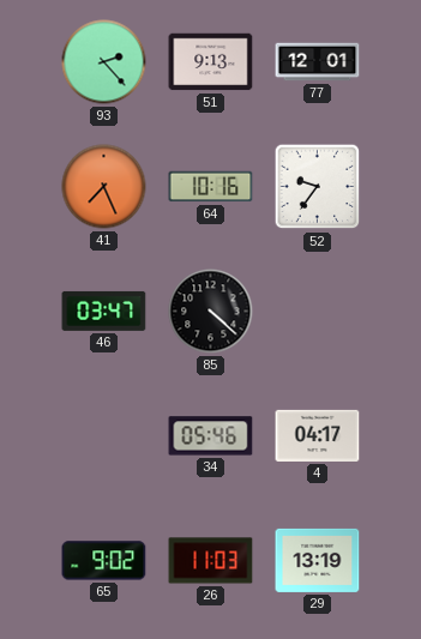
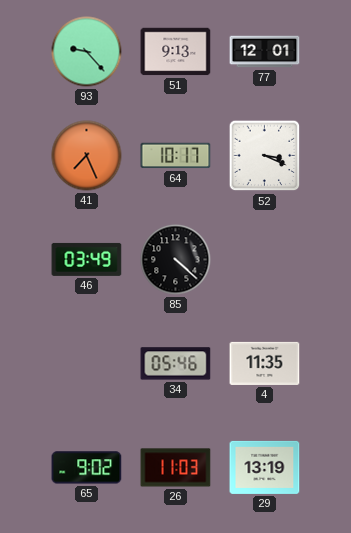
93: 2:23 -> 9:23 (87, 52)
64: 10:16 -> 10:17 (176, 156)
52: 9:36 -> 3:19 (265, 156)
46: 03:47 -> 03:49 (87, 259)
4: 04:17 -> 11:35 (265, 363)
